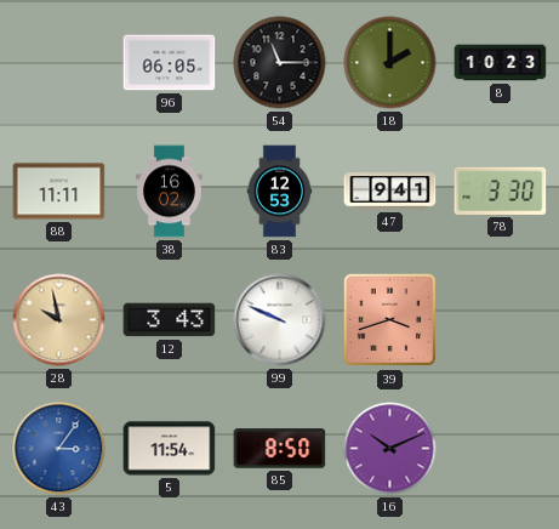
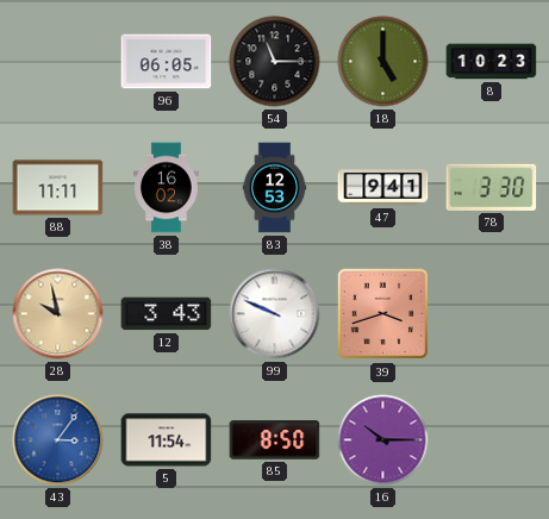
18: 2:00 -> 5:00 (383, 62)
16: 10:11 -> 10:15 (383, 440)
